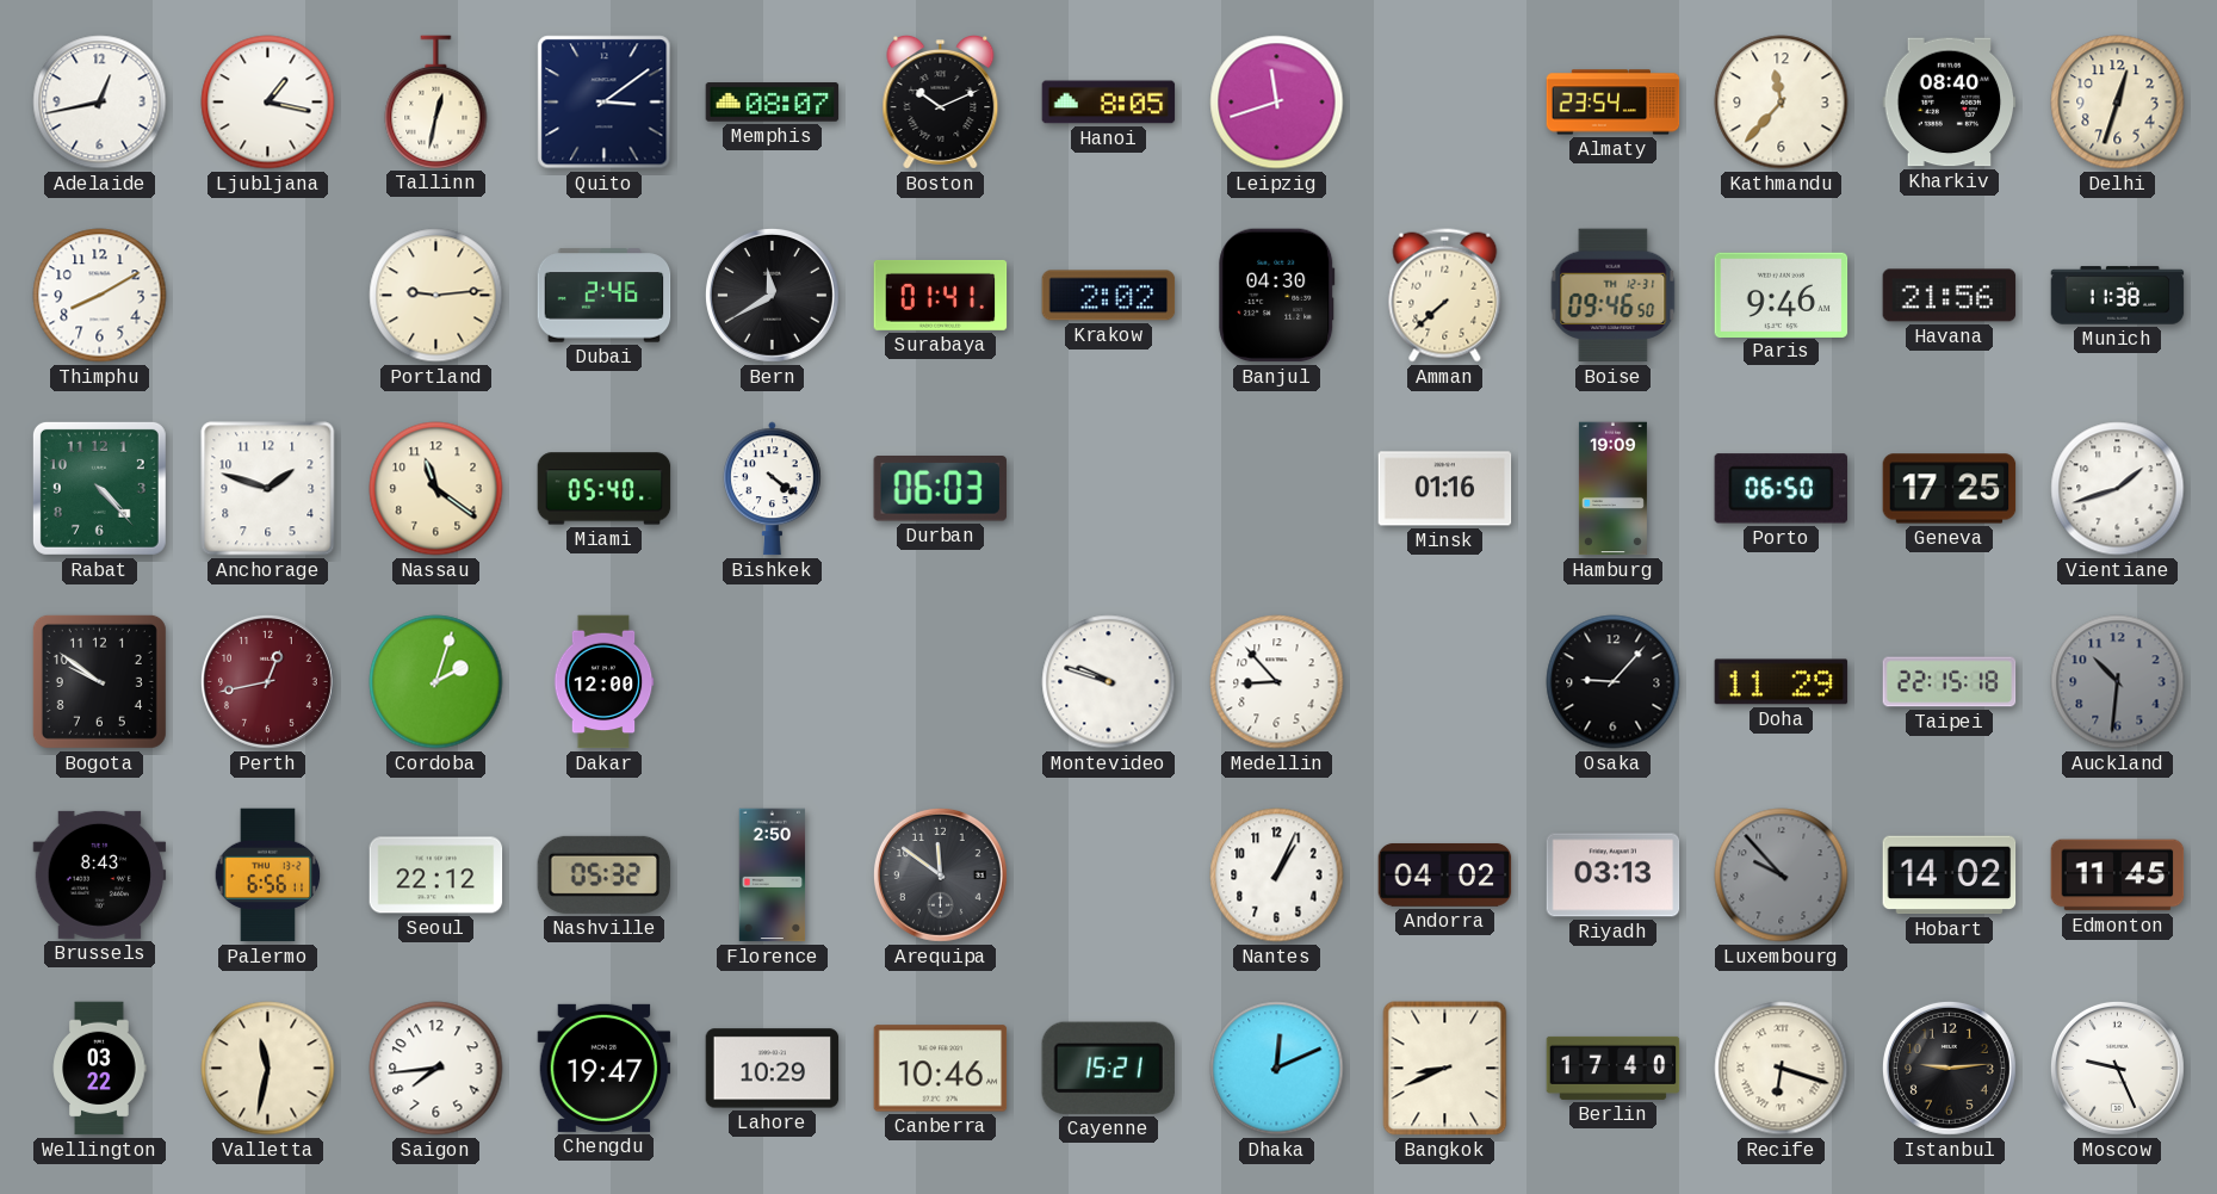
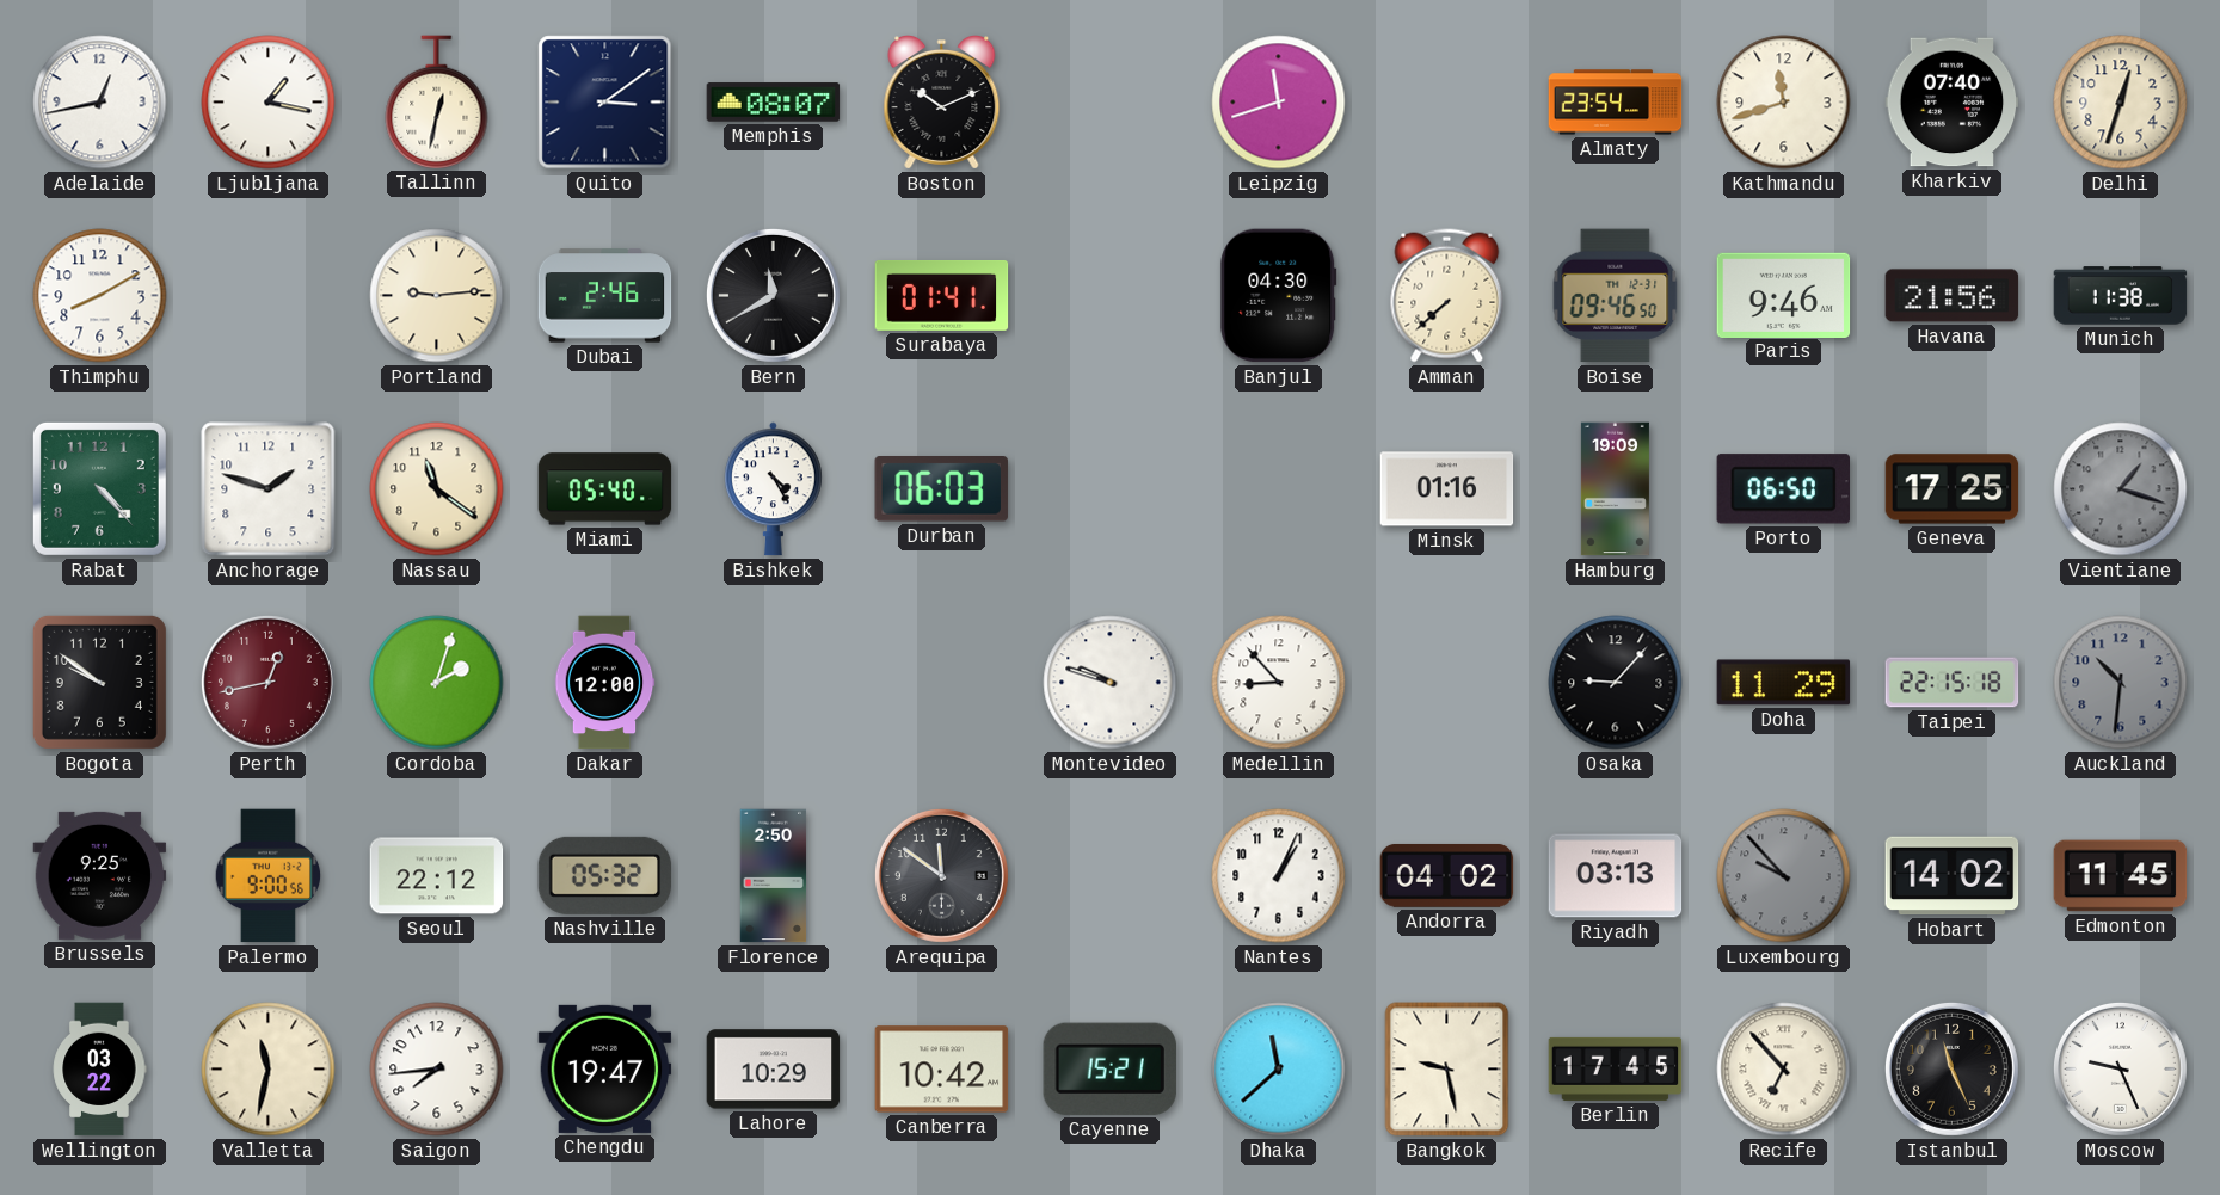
Hanoi: 8:05 -> none (1109, 103)
Kathmandu: 11:37 -> 11:42 (1784, 103)
Kharkiv: 08:40 -> 07:40 (1953, 103)
Krakow: 2:02 -> none (1109, 296)
Bishkek: 4:21 -> 4:25 (774, 489)
Vientiane: 1:42 -> 1:18 (2121, 489)
Vientiane dial: white -> grey (2121, 489)
Brussels: 8:43 -> 9:25 (100, 875)
Palermo: 6:56 -> 9:00 (269, 876)
Canberra: 10:46 -> 10:42 (942, 1070)
Dhaka: 12:11 -> 11:38 (1279, 1070)
Bangkok: 8:41 -> 9:28 (1447, 1070)
Berlin: 17:40 -> 17:45 (1616, 1068)
Recife: 6:18 -> 6:53 (1784, 1070)
Istanbul: 9:14 -> 11:26 (1951, 1068)
